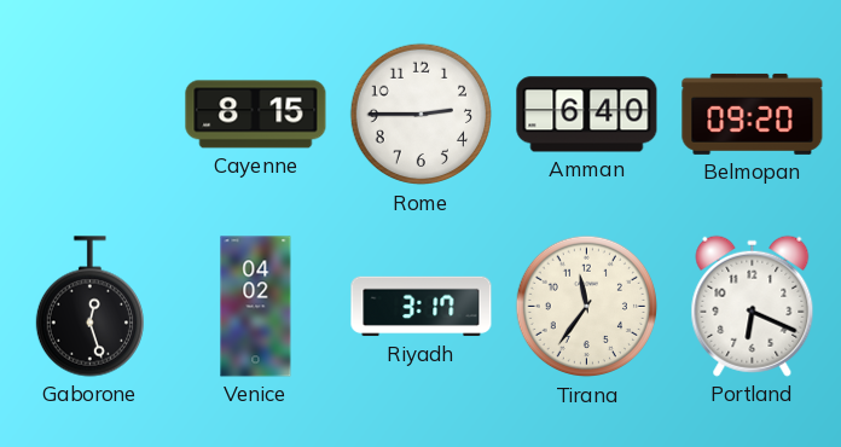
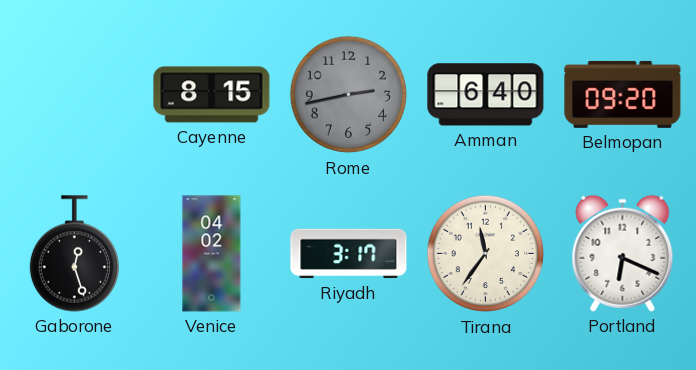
Rome: 2:45 -> 2:43 (349, 95)
Rome dial: white -> grey (349, 95)
